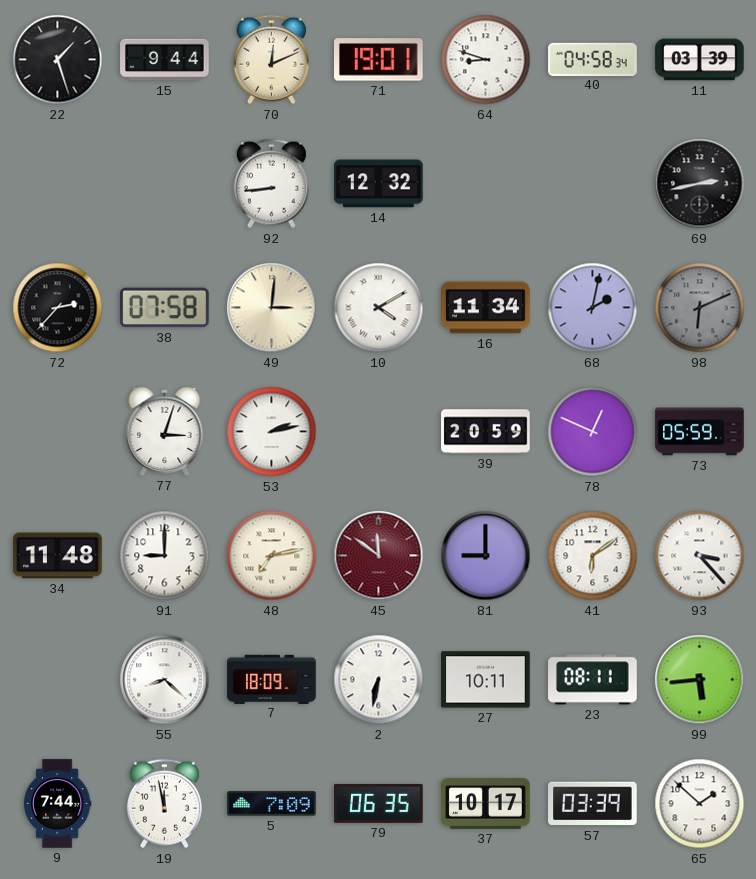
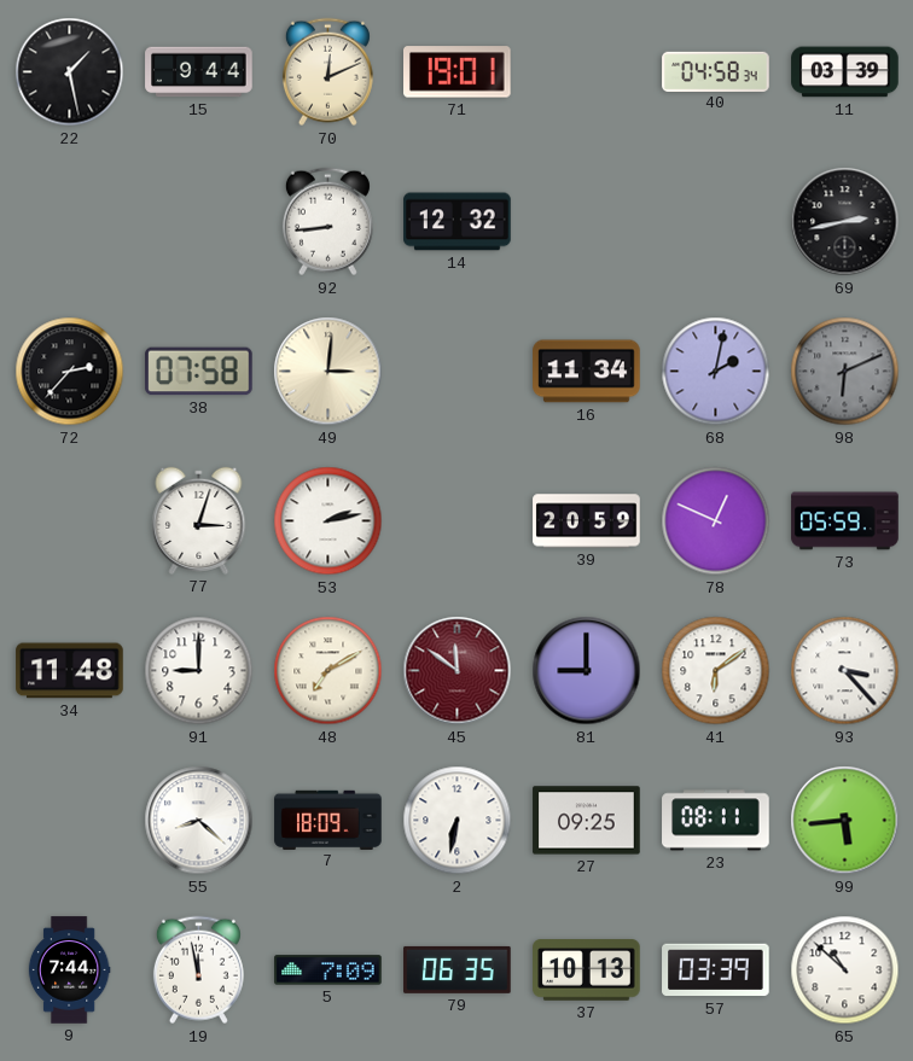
22: 1:27 -> 1:28 (70, 72)
64: 8:48 -> none (486, 60)
10: 4:10 -> none (379, 308)
48: 7:13 -> 7:10 (328, 671)
27: 10:11 -> 09:25 (587, 821)
37: 10:17 -> 10:13 (587, 970)
65: 1:52 -> 10:52 (845, 970)
